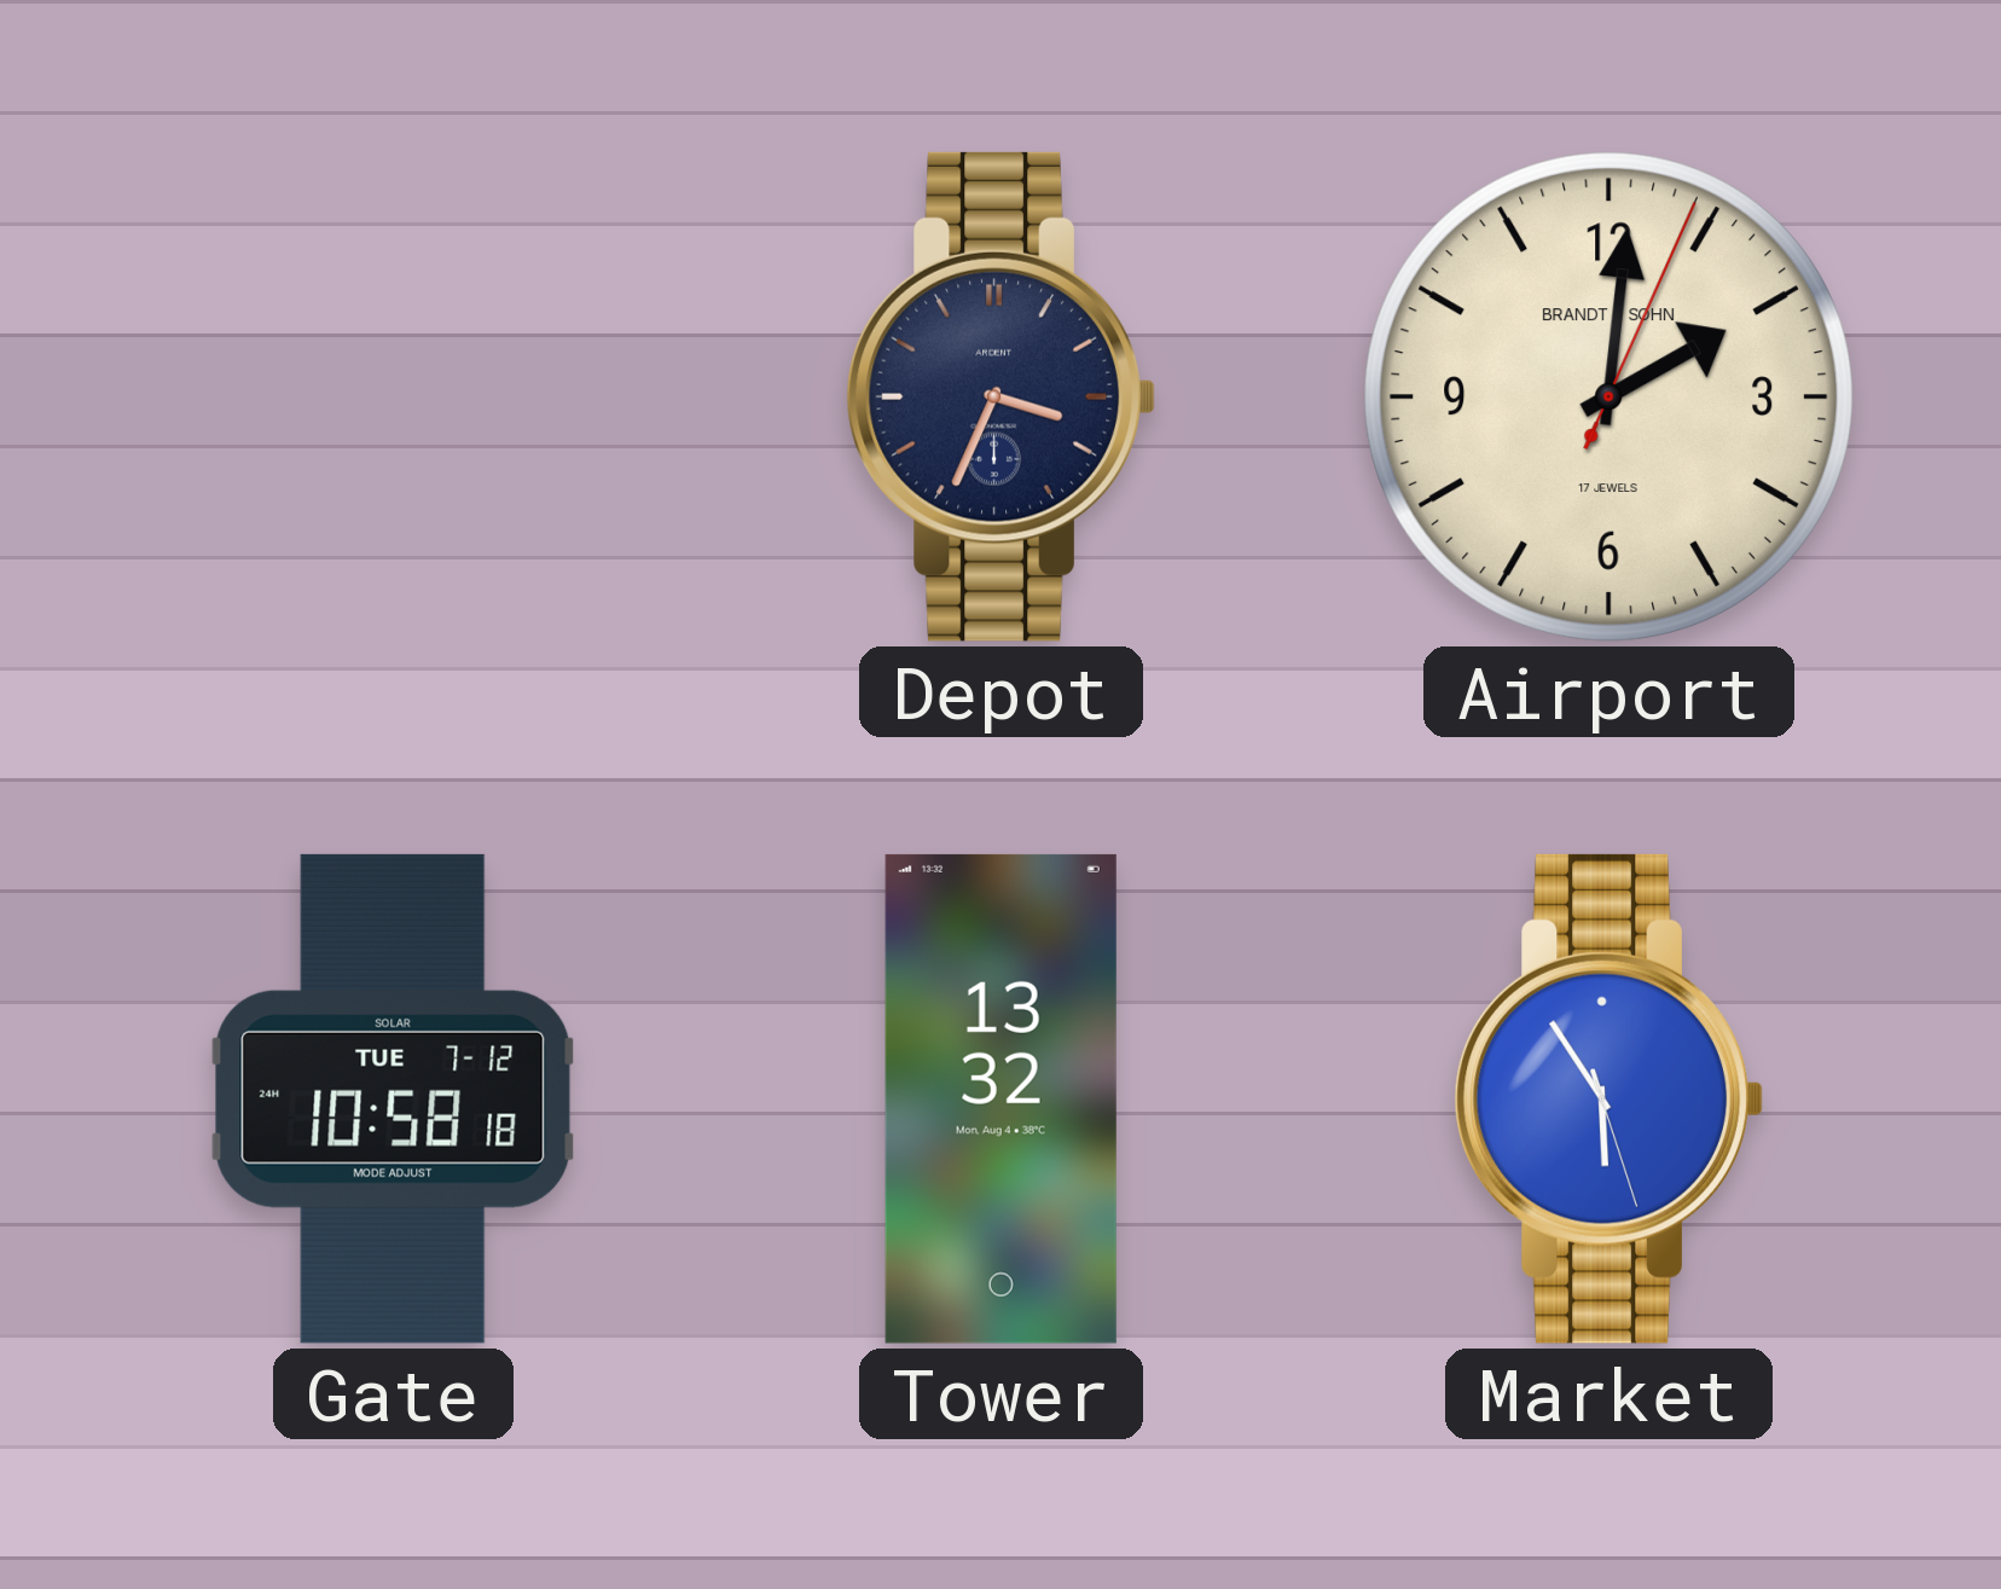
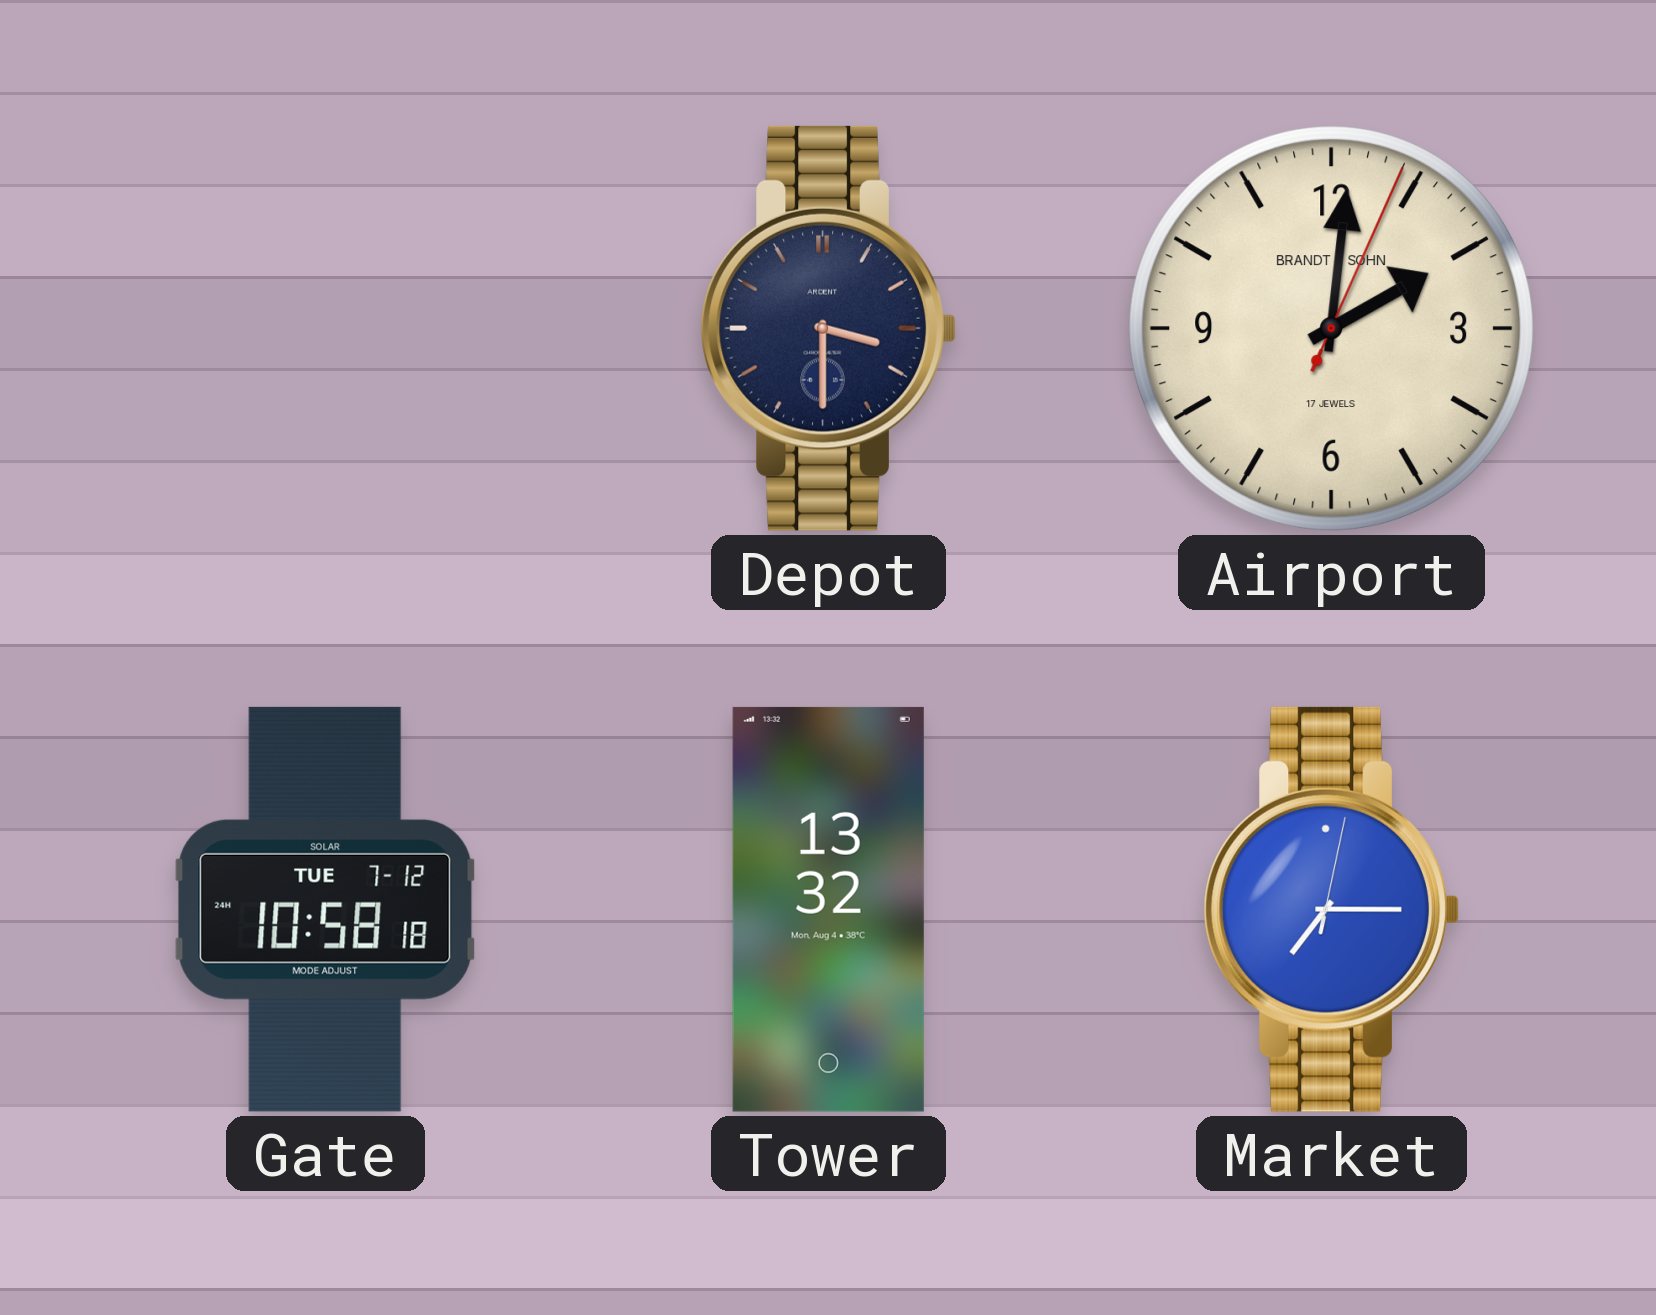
Depot: 3:34 -> 3:30 (828, 328)
Market: 5:54 -> 7:15 (1331, 909)
